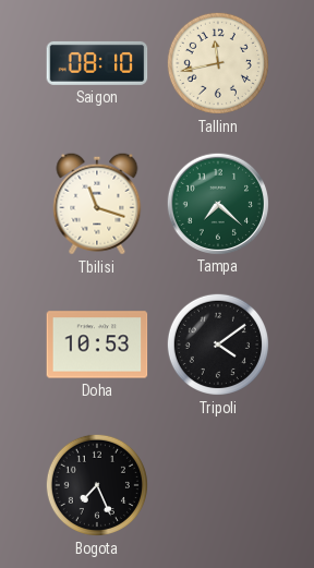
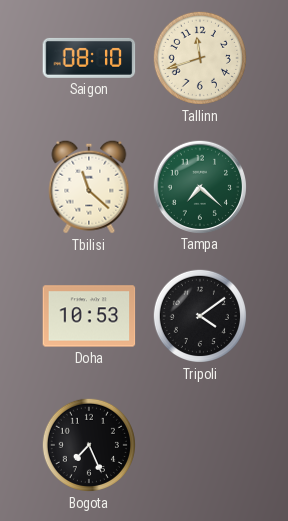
Tallinn: 11:43 -> 11:42 (200, 58)
Tbilisi: 11:18 -> 11:22 (89, 187)
